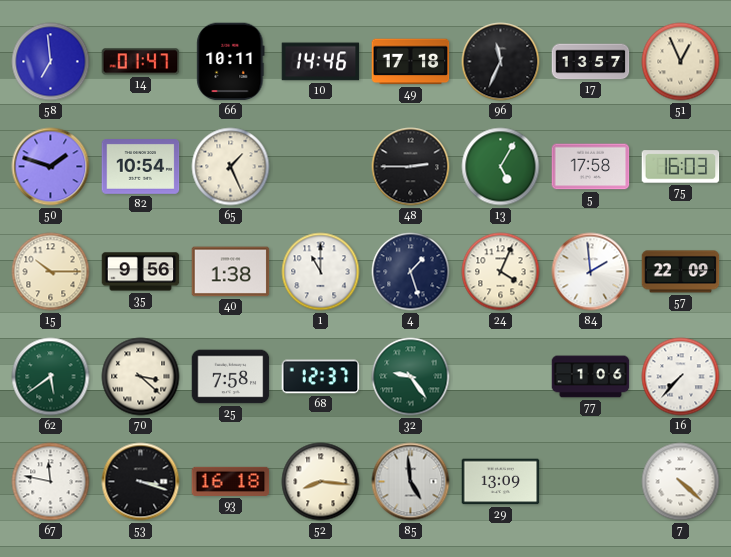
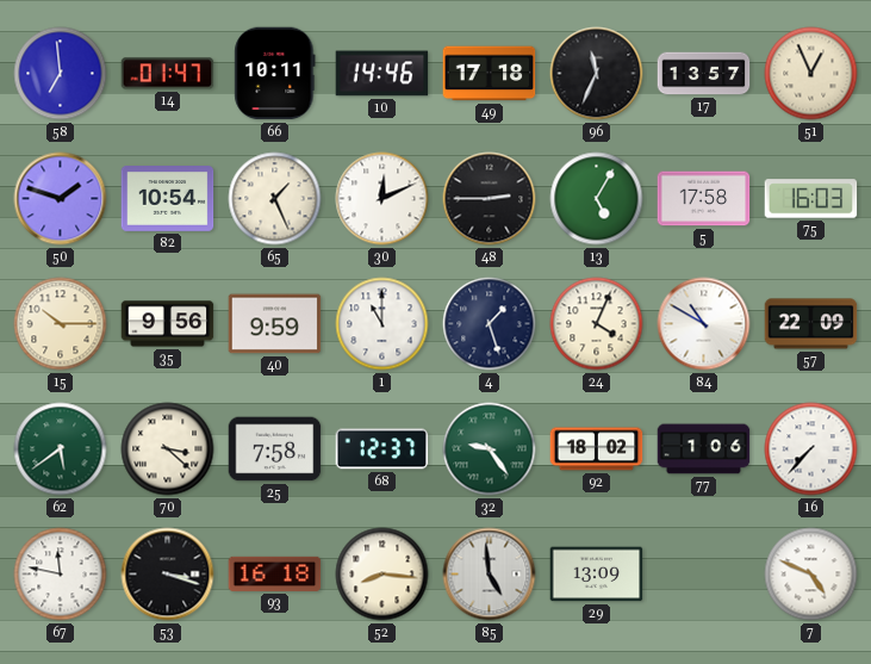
30: none -> 12:11 (382, 199)
40: 1:38 -> 9:59 (275, 324)
84: 1:59 -> 10:50 (704, 324)
92: none -> 18:02 (597, 449)
7: 4:22 -> 4:49 (811, 575)
